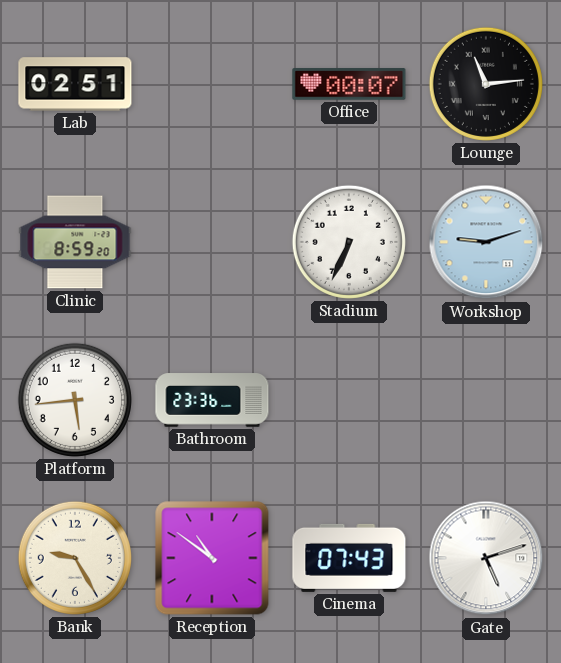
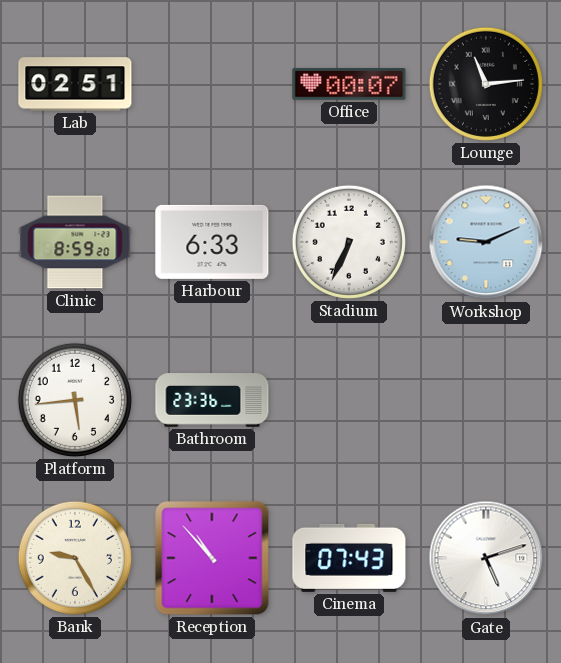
Harbour: none -> 6:33 (212, 242)
Workshop: 9:12 -> 9:11 (486, 242)
Reception: 10:51 -> 10:53 (212, 558)
